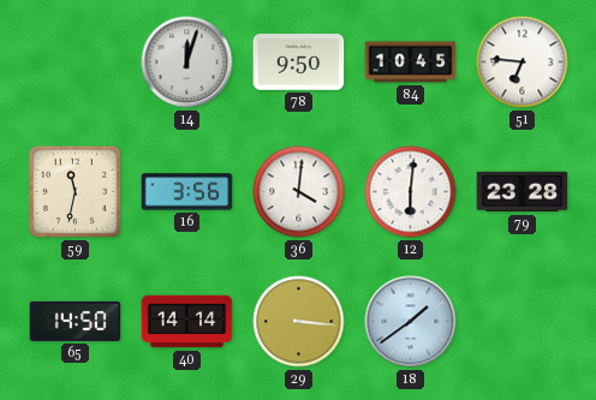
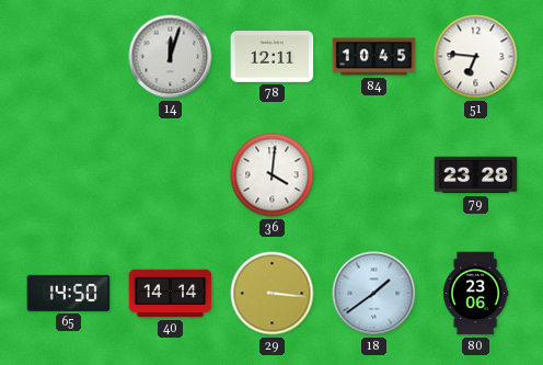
78: 9:50 -> 12:11 (273, 57)
59: 11:32 -> none (74, 191)
16: 3:56 -> none (187, 192)
12: 6:01 -> none (411, 192)
80: none -> 23:06 (475, 294)
